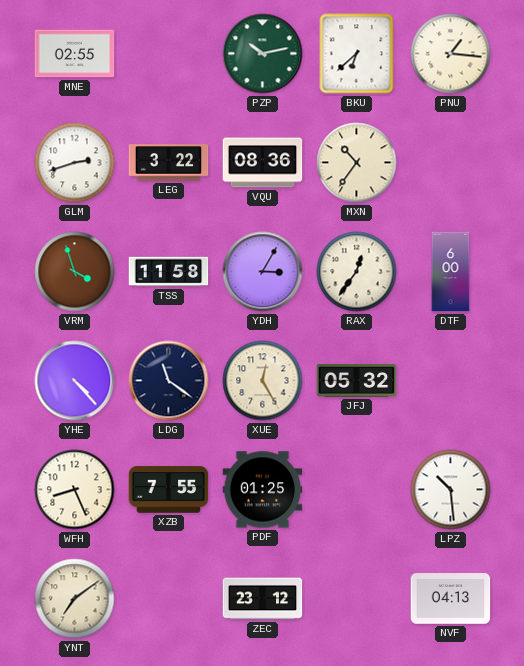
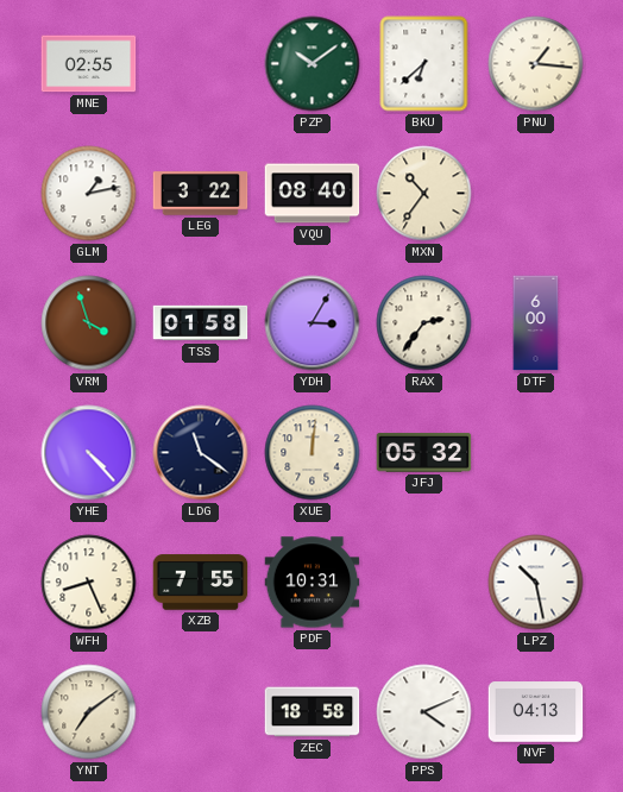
PZP: 10:13 -> 10:09 (313, 64)
GLM: 2:42 -> 1:13 (89, 194)
VQU: 08:36 -> 08:40 (313, 194)
TSS: 11:58 -> 01:58 (201, 323)
RAX: 12:36 -> 2:36 (424, 323)
XUE: 12:25 -> 12:01 (313, 453)
PDF: 01:25 -> 10:31 (313, 583)
LPZ: 10:29 -> 10:28 (536, 583)
ZEC: 23:12 -> 18:58 (313, 712)
PPS: none -> 4:11 (424, 712)
